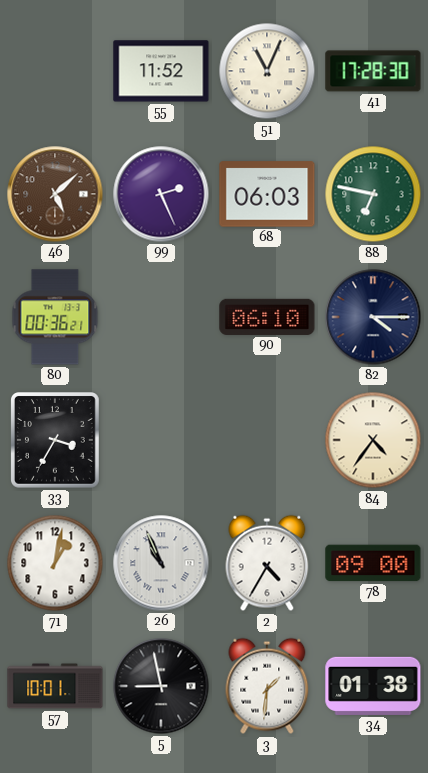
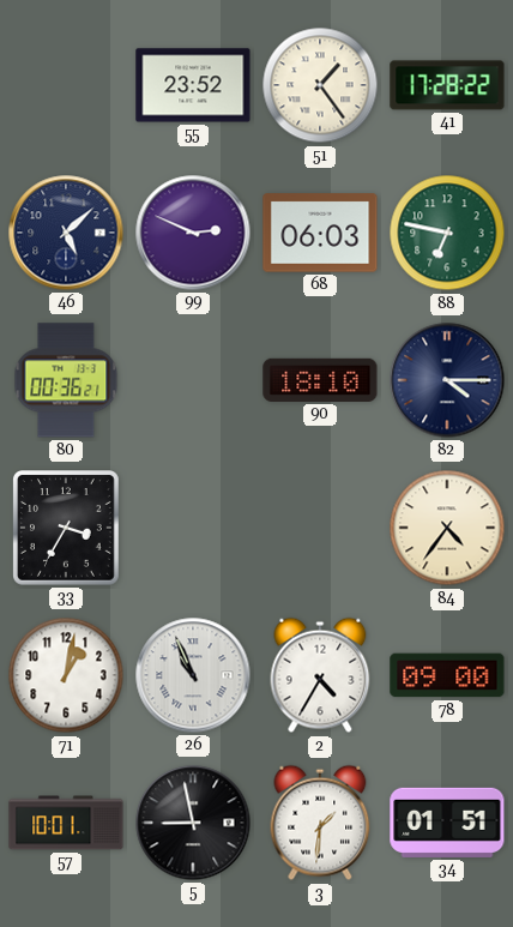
55: 11:52 -> 23:52 (193, 85)
51: 11:04 -> 1:24 (320, 85)
41: 17:28:30 -> 17:28:22 (447, 85)
46 dial: brown -> navy (66, 233)
99: 2:26 -> 2:49 (193, 233)
90: 06:10 -> 18:10 (320, 380)
34: 01:38 -> 01:51 (447, 823)
